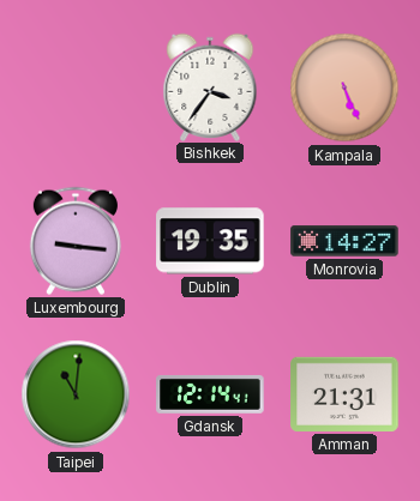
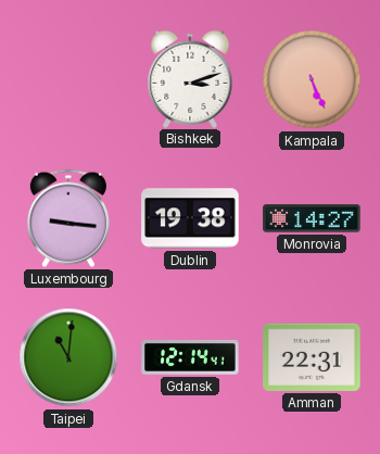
Bishkek: 3:36 -> 3:12 (190, 78)
Dublin: 19:35 -> 19:38 (190, 218)
Amman: 21:31 -> 22:31 (312, 357)
